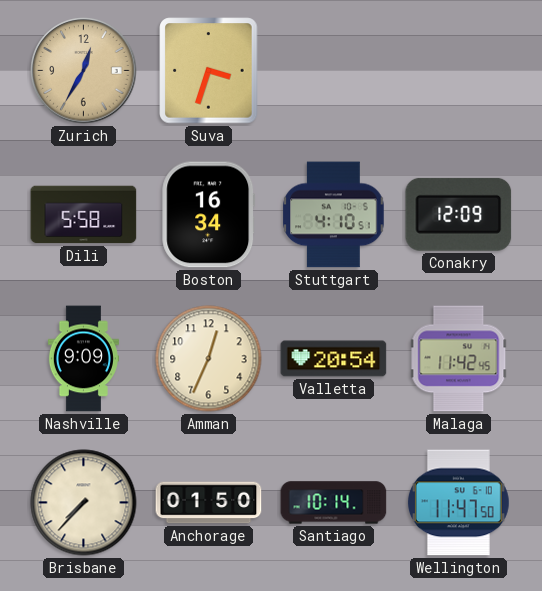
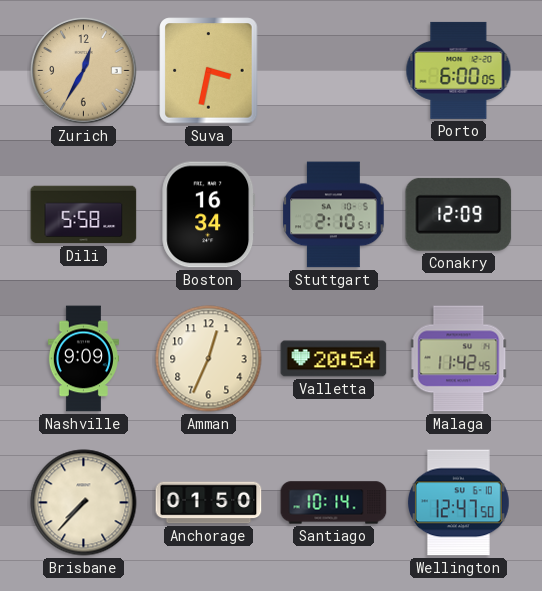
Suva: 3:33 -> 3:32 (209, 71)
Porto: none -> 6:00 (459, 70)
Stuttgart: 4:10 -> 2:10 (334, 215)
Wellington: 11:47 -> 12:47 (458, 503)
